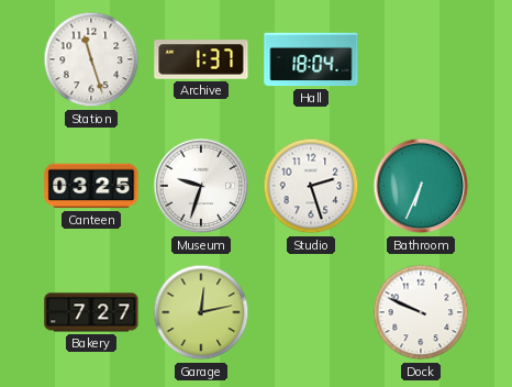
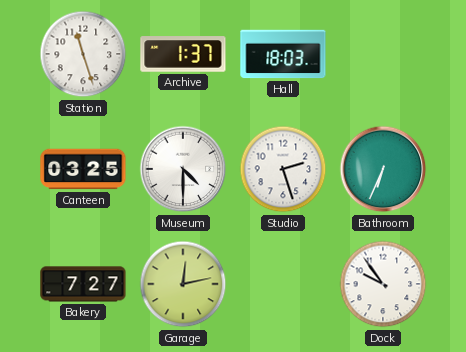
Hall: 18:04 -> 18:03 (283, 54)
Museum: 9:33 -> 4:30 (183, 169)
Dock: 9:49 -> 9:54 (383, 284)
